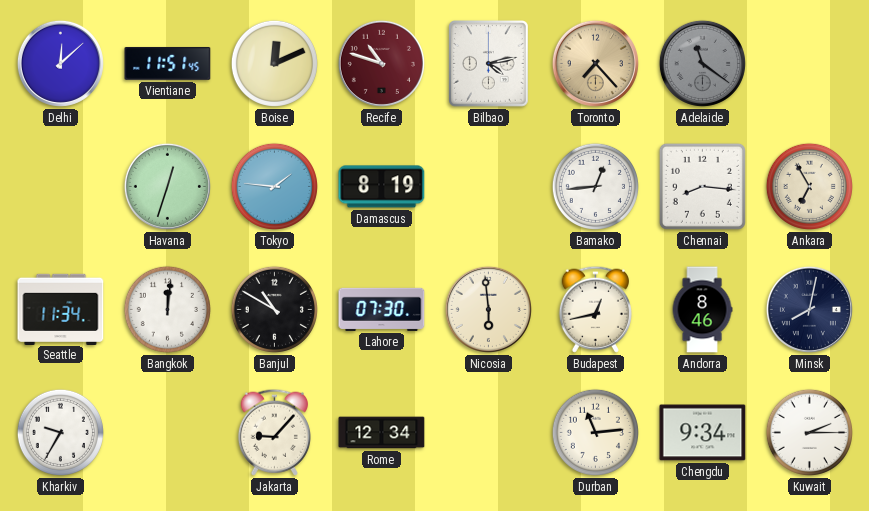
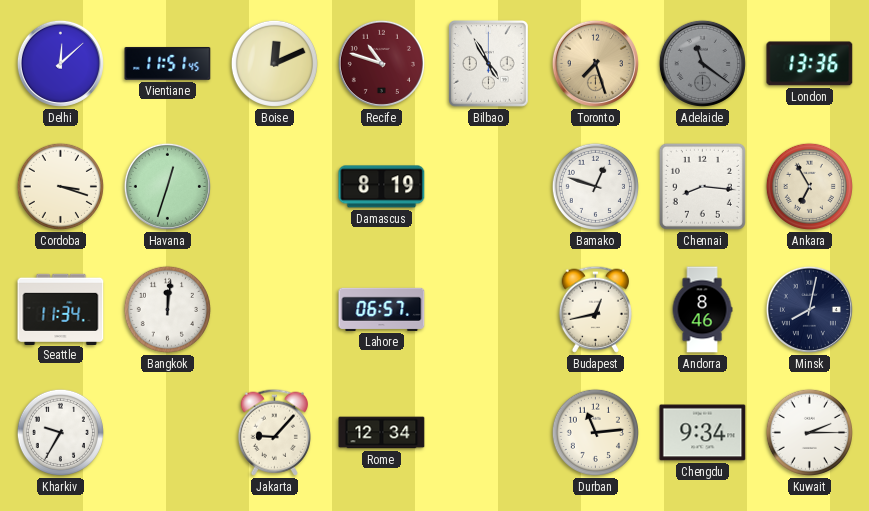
Bilbao: 4:13 -> 4:55 (489, 64)
Toronto: 7:23 -> 7:27 (595, 63)
London: none -> 13:36 (810, 64)
Cordoba: none -> 3:18 (60, 186)
Tokyo: 1:46 -> none (274, 186)
Bamako: 12:44 -> 12:48 (595, 186)
Banjul: 10:50 -> none (274, 309)
Lahore: 07:30 -> 06:57 (382, 309)
Nicosia: 5:59 -> none (488, 309)
